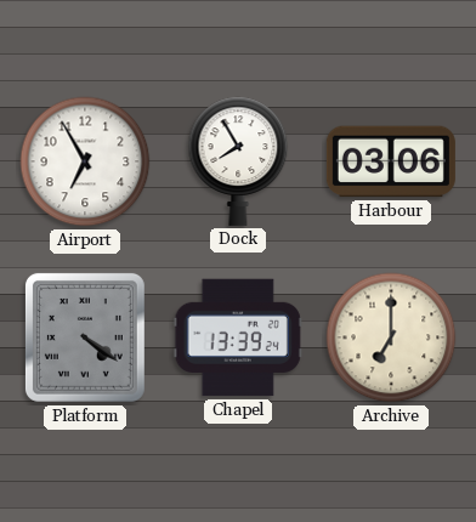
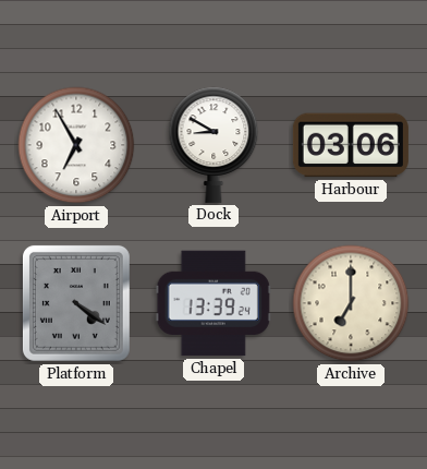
Dock: 7:55 -> 8:50 (213, 145)
